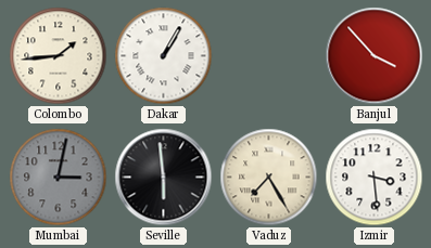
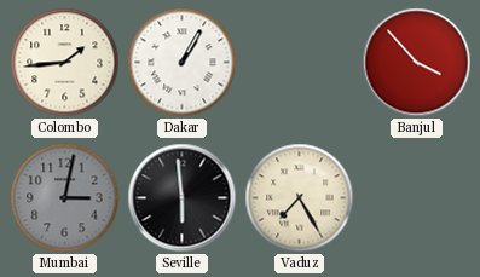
Izmir: 3:29 -> none (375, 178)
